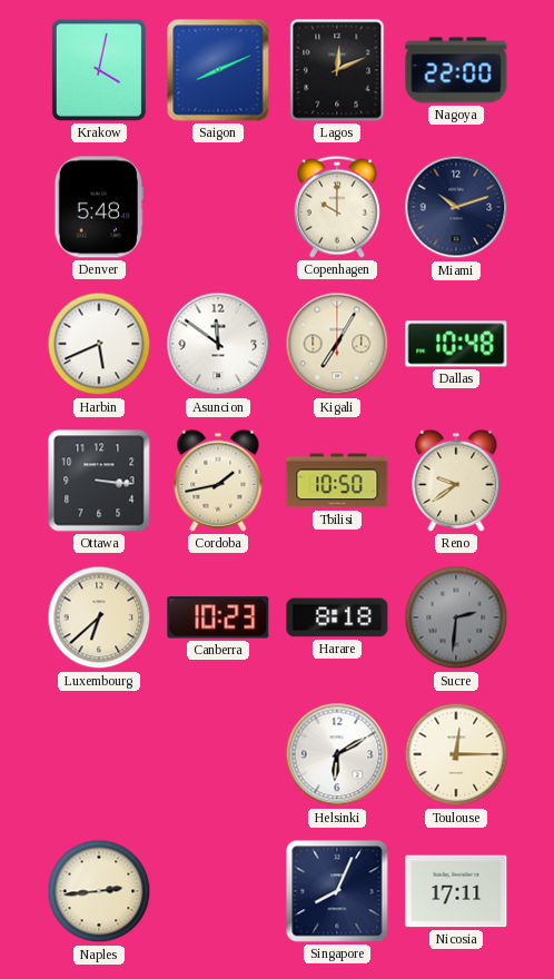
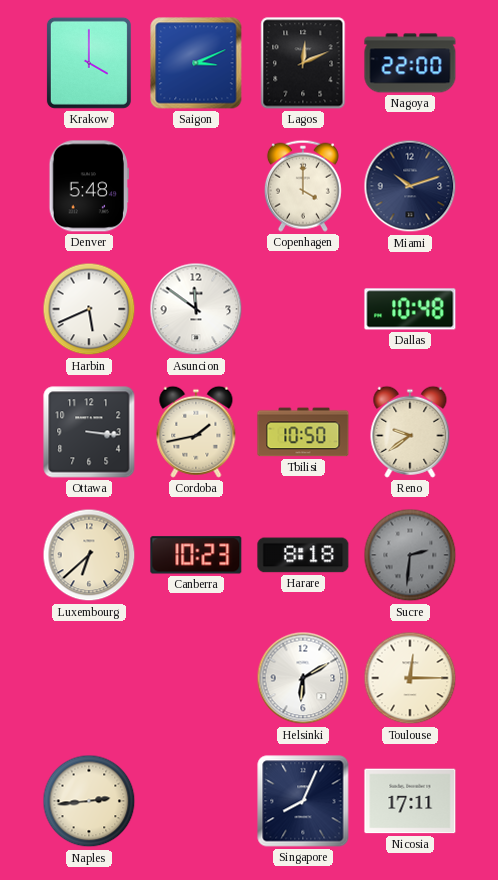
Krakow: 4:02 -> 4:00 (89, 63)
Saigon: 8:11 -> 3:11 (196, 63)
Copenhagen: 10:00 -> 4:00 (303, 186)
Kigali: 7:05 -> none (337, 344)
